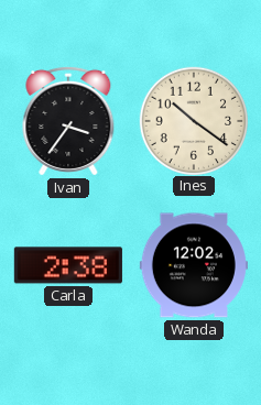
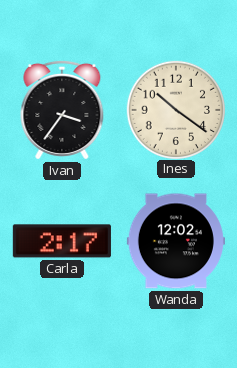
Carla: 2:38 -> 2:17 (62, 241)
